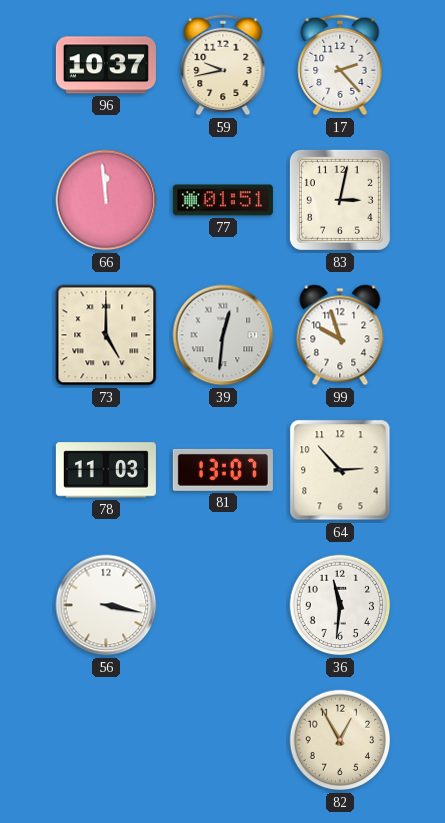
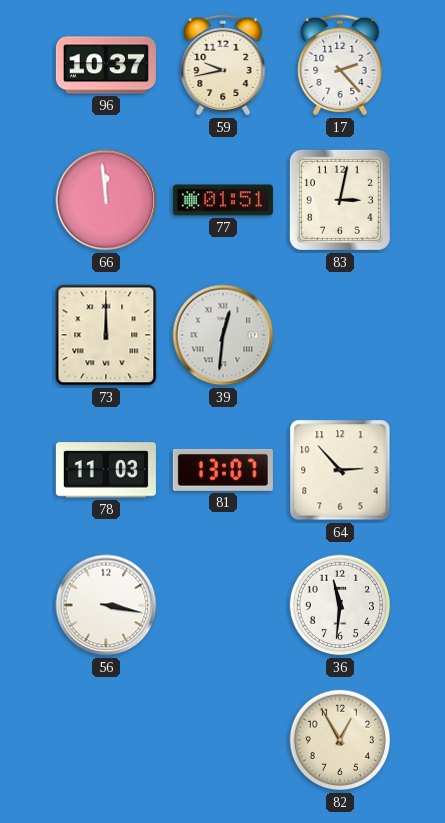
73: 5:00 -> 12:00 (106, 335)
99: 9:57 -> none (340, 335)
